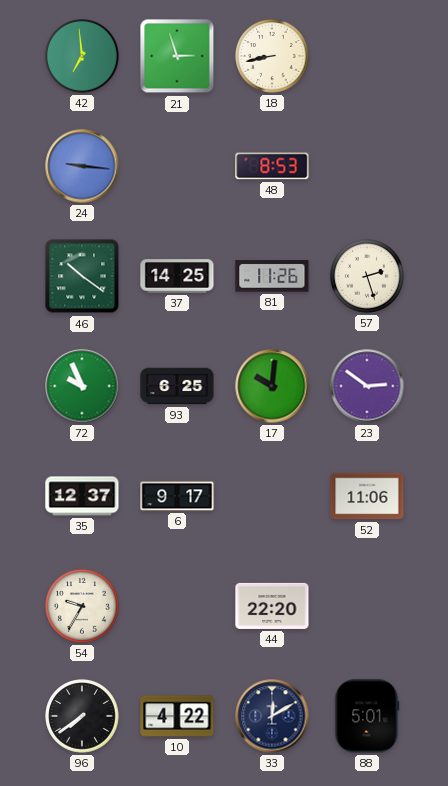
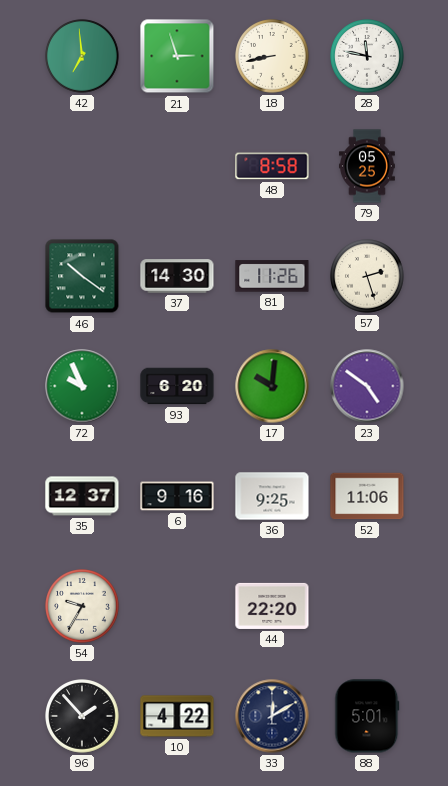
28: none -> 11:47 (367, 56)
24: 9:16 -> none (82, 166)
48: 8:53 -> 8:58 (272, 166)
79: none -> 05:25 (367, 166)
37: 14:25 -> 14:30 (177, 276)
93: 6:25 -> 6:20 (177, 386)
23: 2:51 -> 4:51 (367, 386)
6: 9:17 -> 9:16 (177, 496)
36: none -> 9:25 (272, 496)
96: 7:39 -> 1:53 (82, 716)
